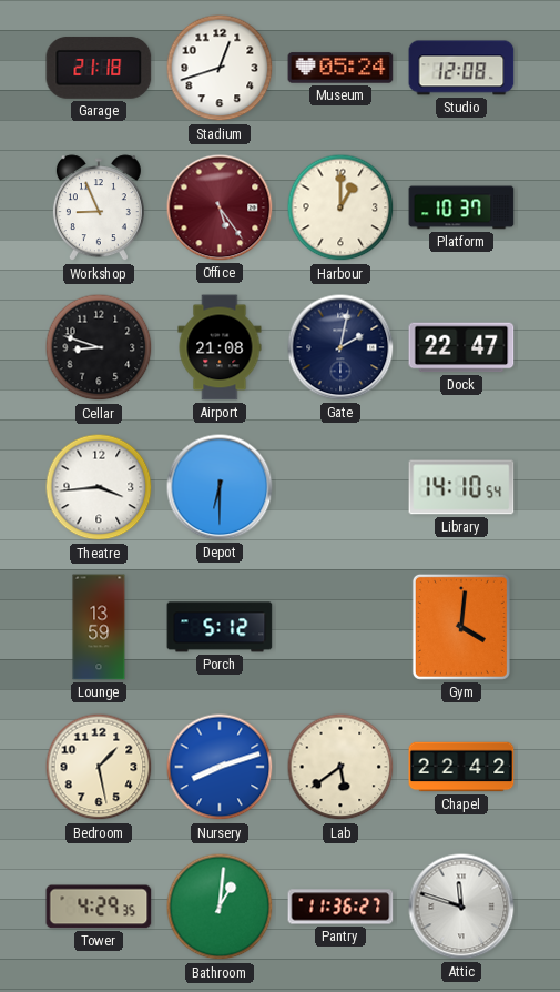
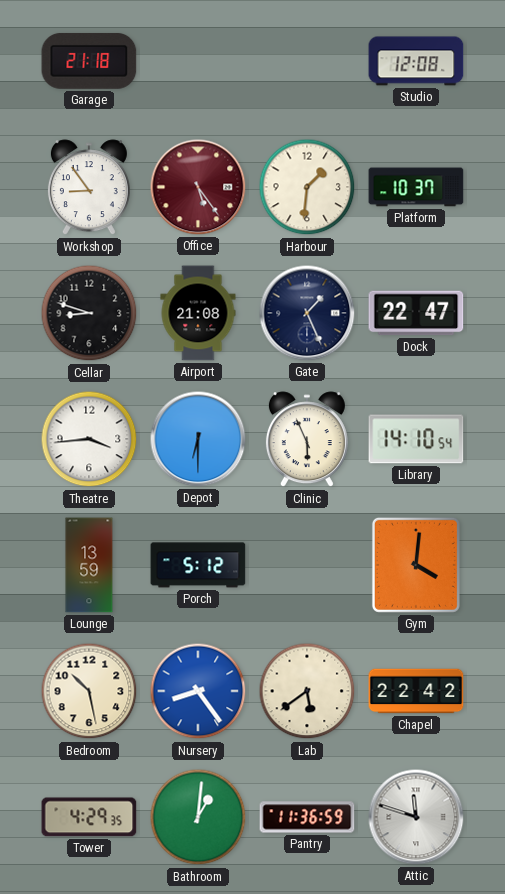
Stadium: 12:42 -> none (220, 68)
Museum: 05:24 -> none (340, 68)
Workshop: 8:56 -> 8:54 (89, 188)
Harbour: 1:00 -> 1:31 (307, 187)
Gate: 2:02 -> 1:26 (307, 313)
Clinic: none -> 5:56 (307, 440)
Bedroom: 1:28 -> 10:28 (89, 691)
Nursery: 8:12 -> 8:24 (198, 691)
Pantry: 11:36:27 -> 11:36:59 (307, 817)
